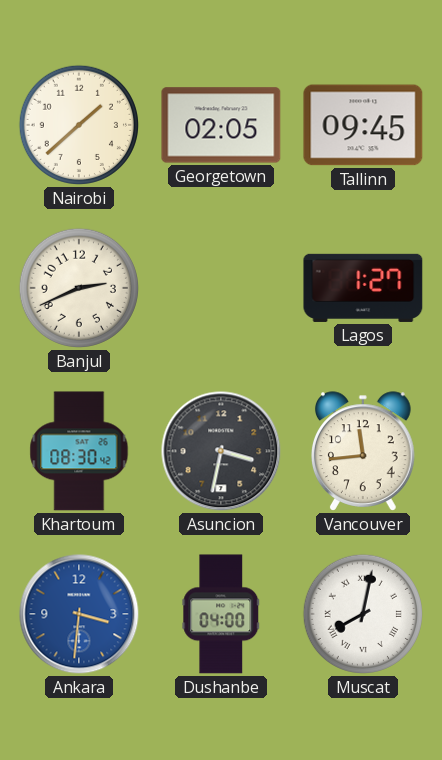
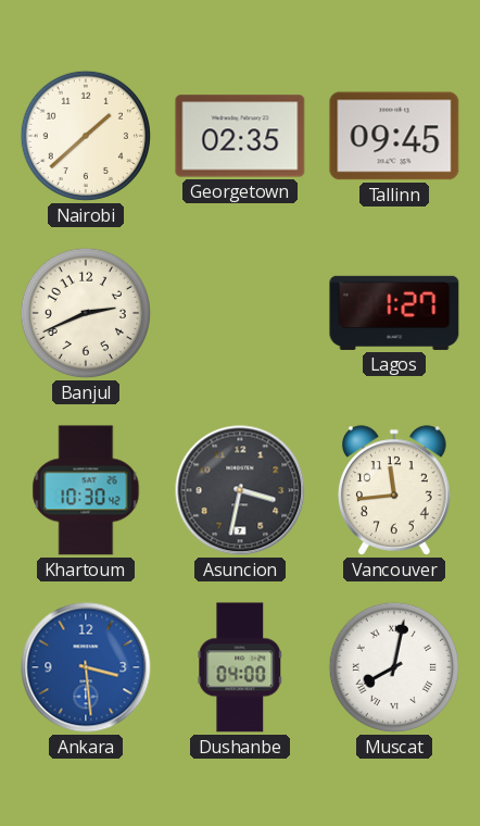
Georgetown: 02:05 -> 02:35 (240, 136)
Khartoum: 08:30 -> 10:30 (86, 490)
Ankara: 3:31 -> 3:29 (86, 667)
